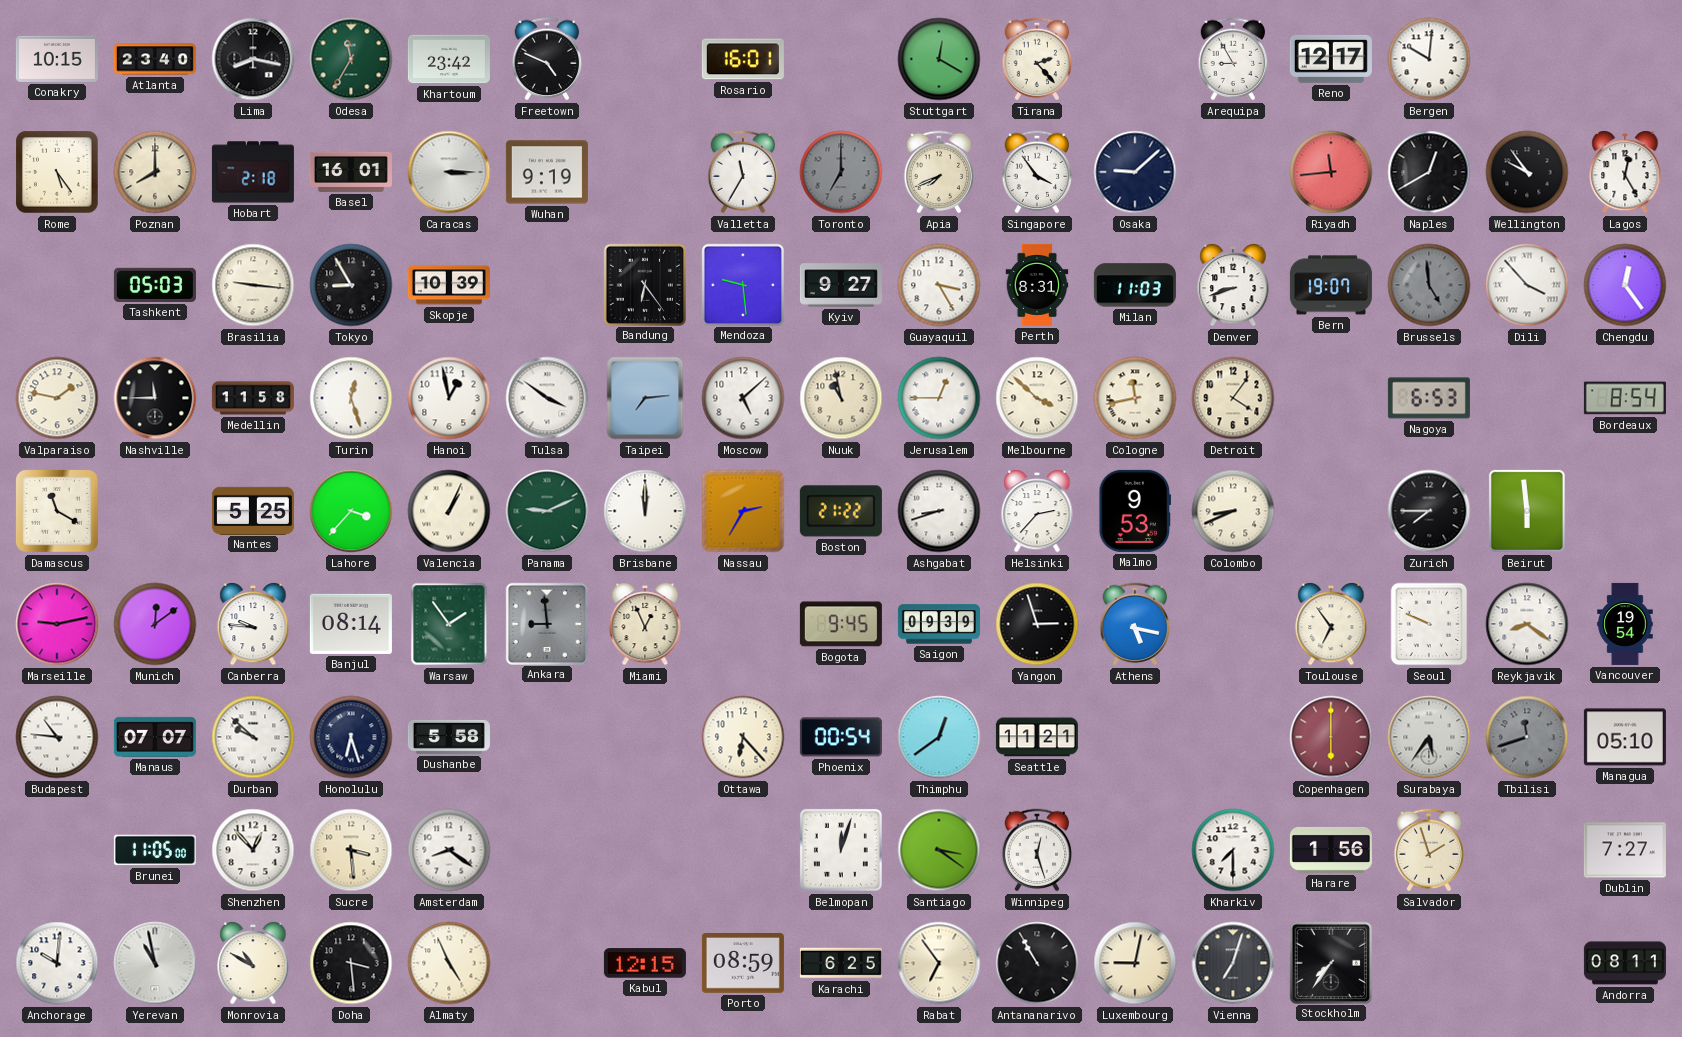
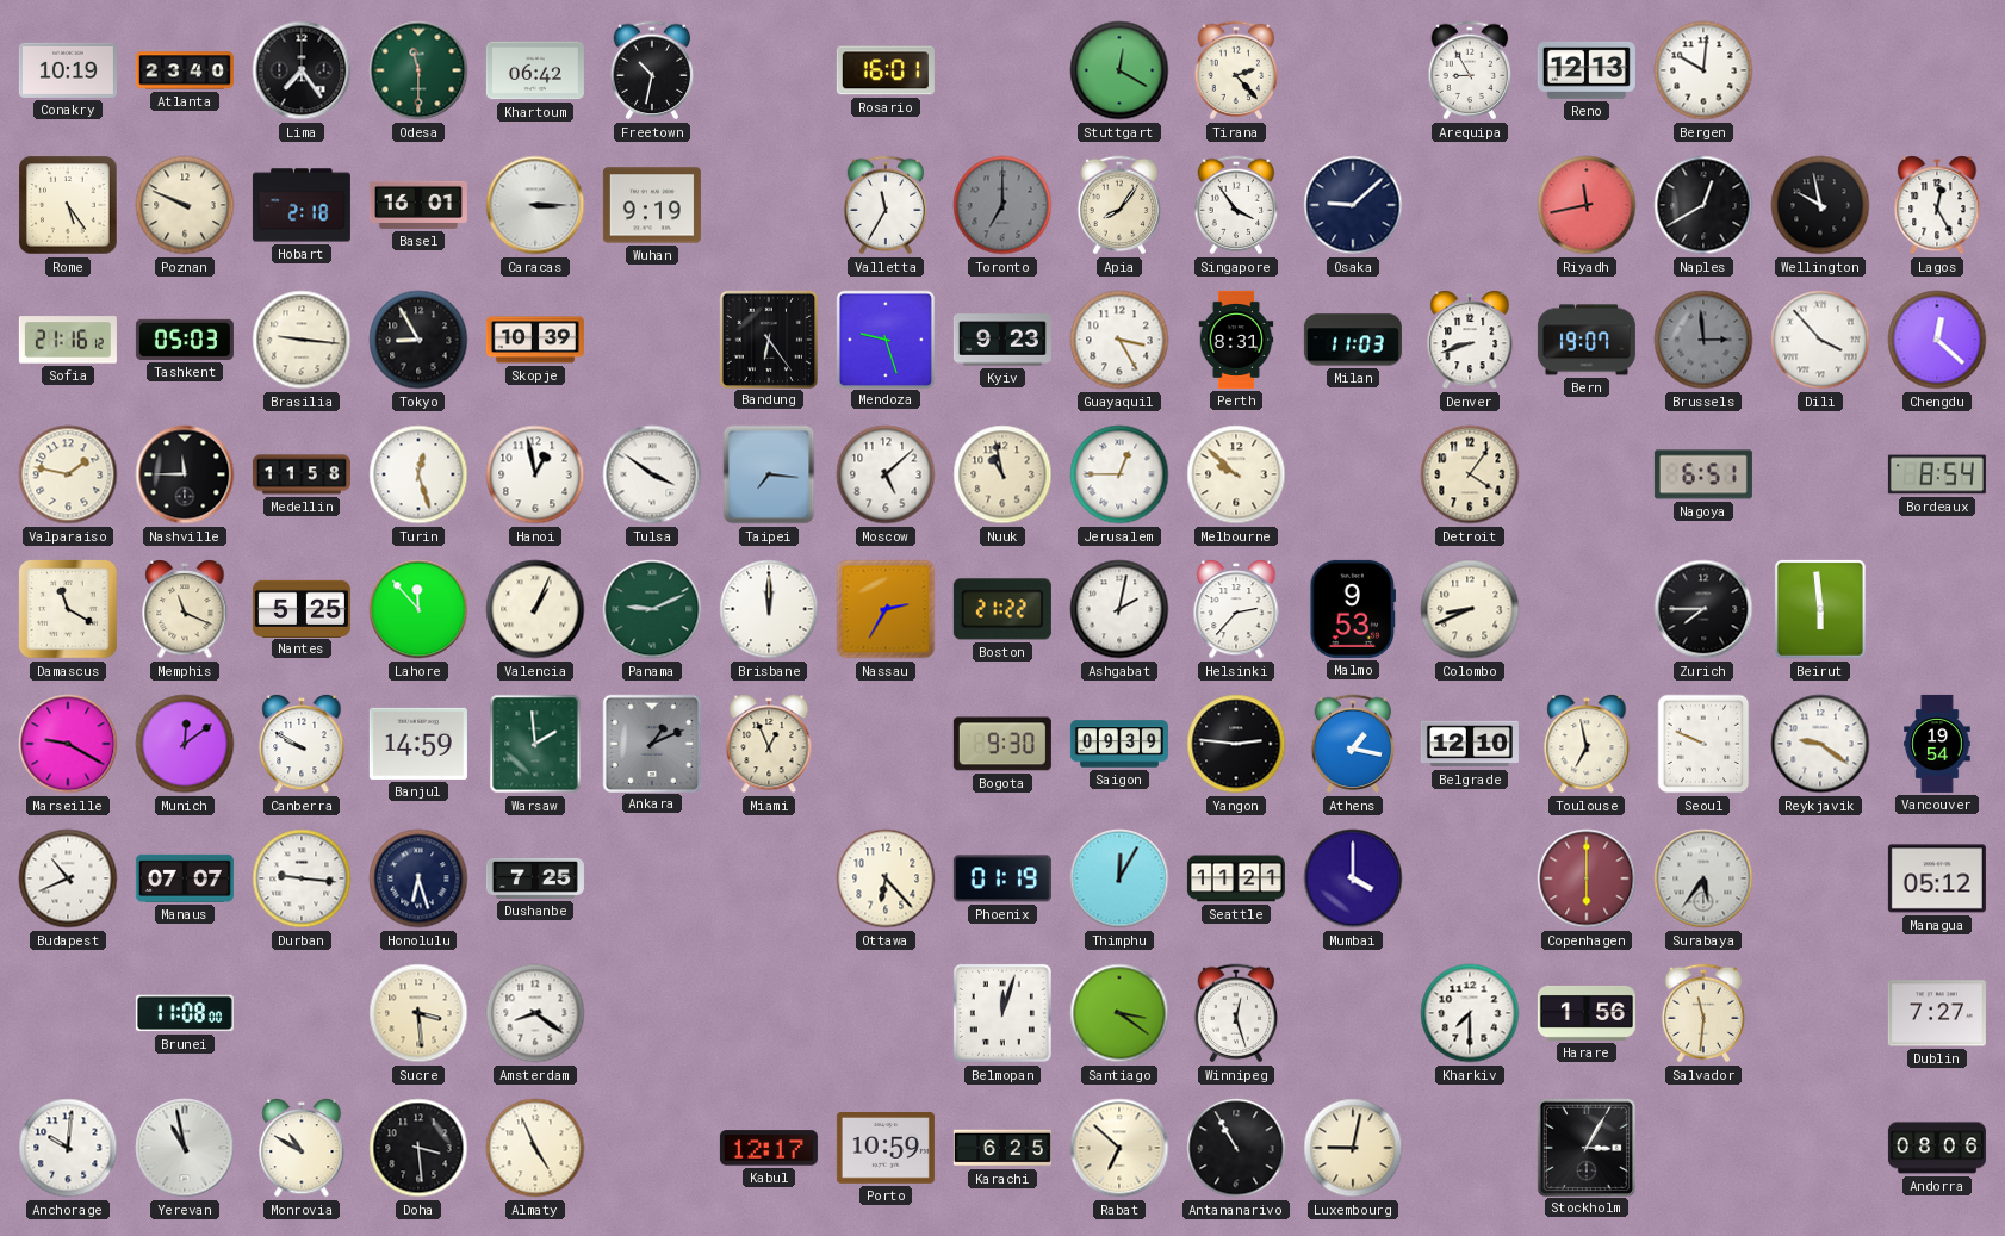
Conakry: 10:15 -> 10:19 (68, 70)
Lima: 8:17 -> 7:24 (302, 70)
Odesa: 11:35 -> 11:30 (418, 70)
Khartoum: 23:42 -> 06:42 (535, 70)
Freetown: 4:49 -> 10:32 (652, 70)
Reno: 12:17 -> 12:13 (1587, 70)
Poznan: 8:00 -> 9:49 (185, 205)
Apia: 7:41 -> 8:06 (1119, 205)
Riyadh: 11:44 -> 11:43 (1587, 205)
Wellington: 9:54 -> 9:58 (1820, 205)
Sofia: none -> 21:16 (68, 340)
Mendoza: 9:29 -> 9:27 (884, 338)
Kyiv: 9:27 -> 9:23 (1002, 340)
Brussels: 4:59 -> 2:59 (1703, 340)
Chengdu: 12:24 -> 12:22 (1937, 340)
Taipei: 7:14 -> 7:16 (769, 474)
Melbourne: 3:52 -> 9:52 (1236, 474)
Cologne: 11:43 -> none (1135, 398)
Nagoya: 6:53 -> 6:51 (1703, 474)
Memphis: none -> 11:19 (185, 610)
Lahore: 3:37 -> 11:53 (418, 609)
Ashgabat: 8:42 -> 2:02 (1119, 609)
Marseille: 9:13 -> 9:20 (68, 744)
Canberra: 9:46 -> 9:50 (302, 745)
Banjul: 08:14 -> 14:59 (418, 744)
Warsaw: 1:54 -> 1:59 (535, 744)
Ankara: 8:59 -> 1:11 (651, 743)
Bogota: 9:45 -> 9:30 (1002, 744)
Yangon: 2:57 -> 2:46 (1236, 744)
Athens: 5:17 -> 1:17 (1353, 744)
Belgrade: none -> 12:10 (1470, 744)
Toulouse: 6:54 -> 6:58 (1587, 745)
Reykjavik: 8:21 -> 9:21 (1820, 744)
Budapest: 10:46 -> 10:41 (68, 878)
Durban: 9:52 -> 9:16 (302, 878)
Dushanbe: 5:58 -> 7:25 (535, 878)
Phoenix: 00:54 -> 01:19 (1002, 878)
Thimphu: 12:39 -> 12:05 (1119, 878)
Mumbai: none -> 4:00 (1353, 878)
Tbilisi: 11:42 -> none (1527, 737)
Managua: 05:10 -> 05:12 (1937, 878)
Brunei: 11:05 -> 11:08 (185, 1013)
Shenzhen: 12:53 -> none (253, 850)
Salvador: 1:57 -> 11:31 (1703, 1013)
Kabul: 12:15 -> 12:17 (769, 1148)
Porto: 08:59 -> 10:59 (886, 1149)
Rabat: 6:54 -> 6:52 (1119, 1148)
Vienna: 7:03 -> none (1233, 963)
Stockholm: 7:36 -> 3:05 (1585, 1147)
Andorra: 08:11 -> 08:06 (1937, 1148)
